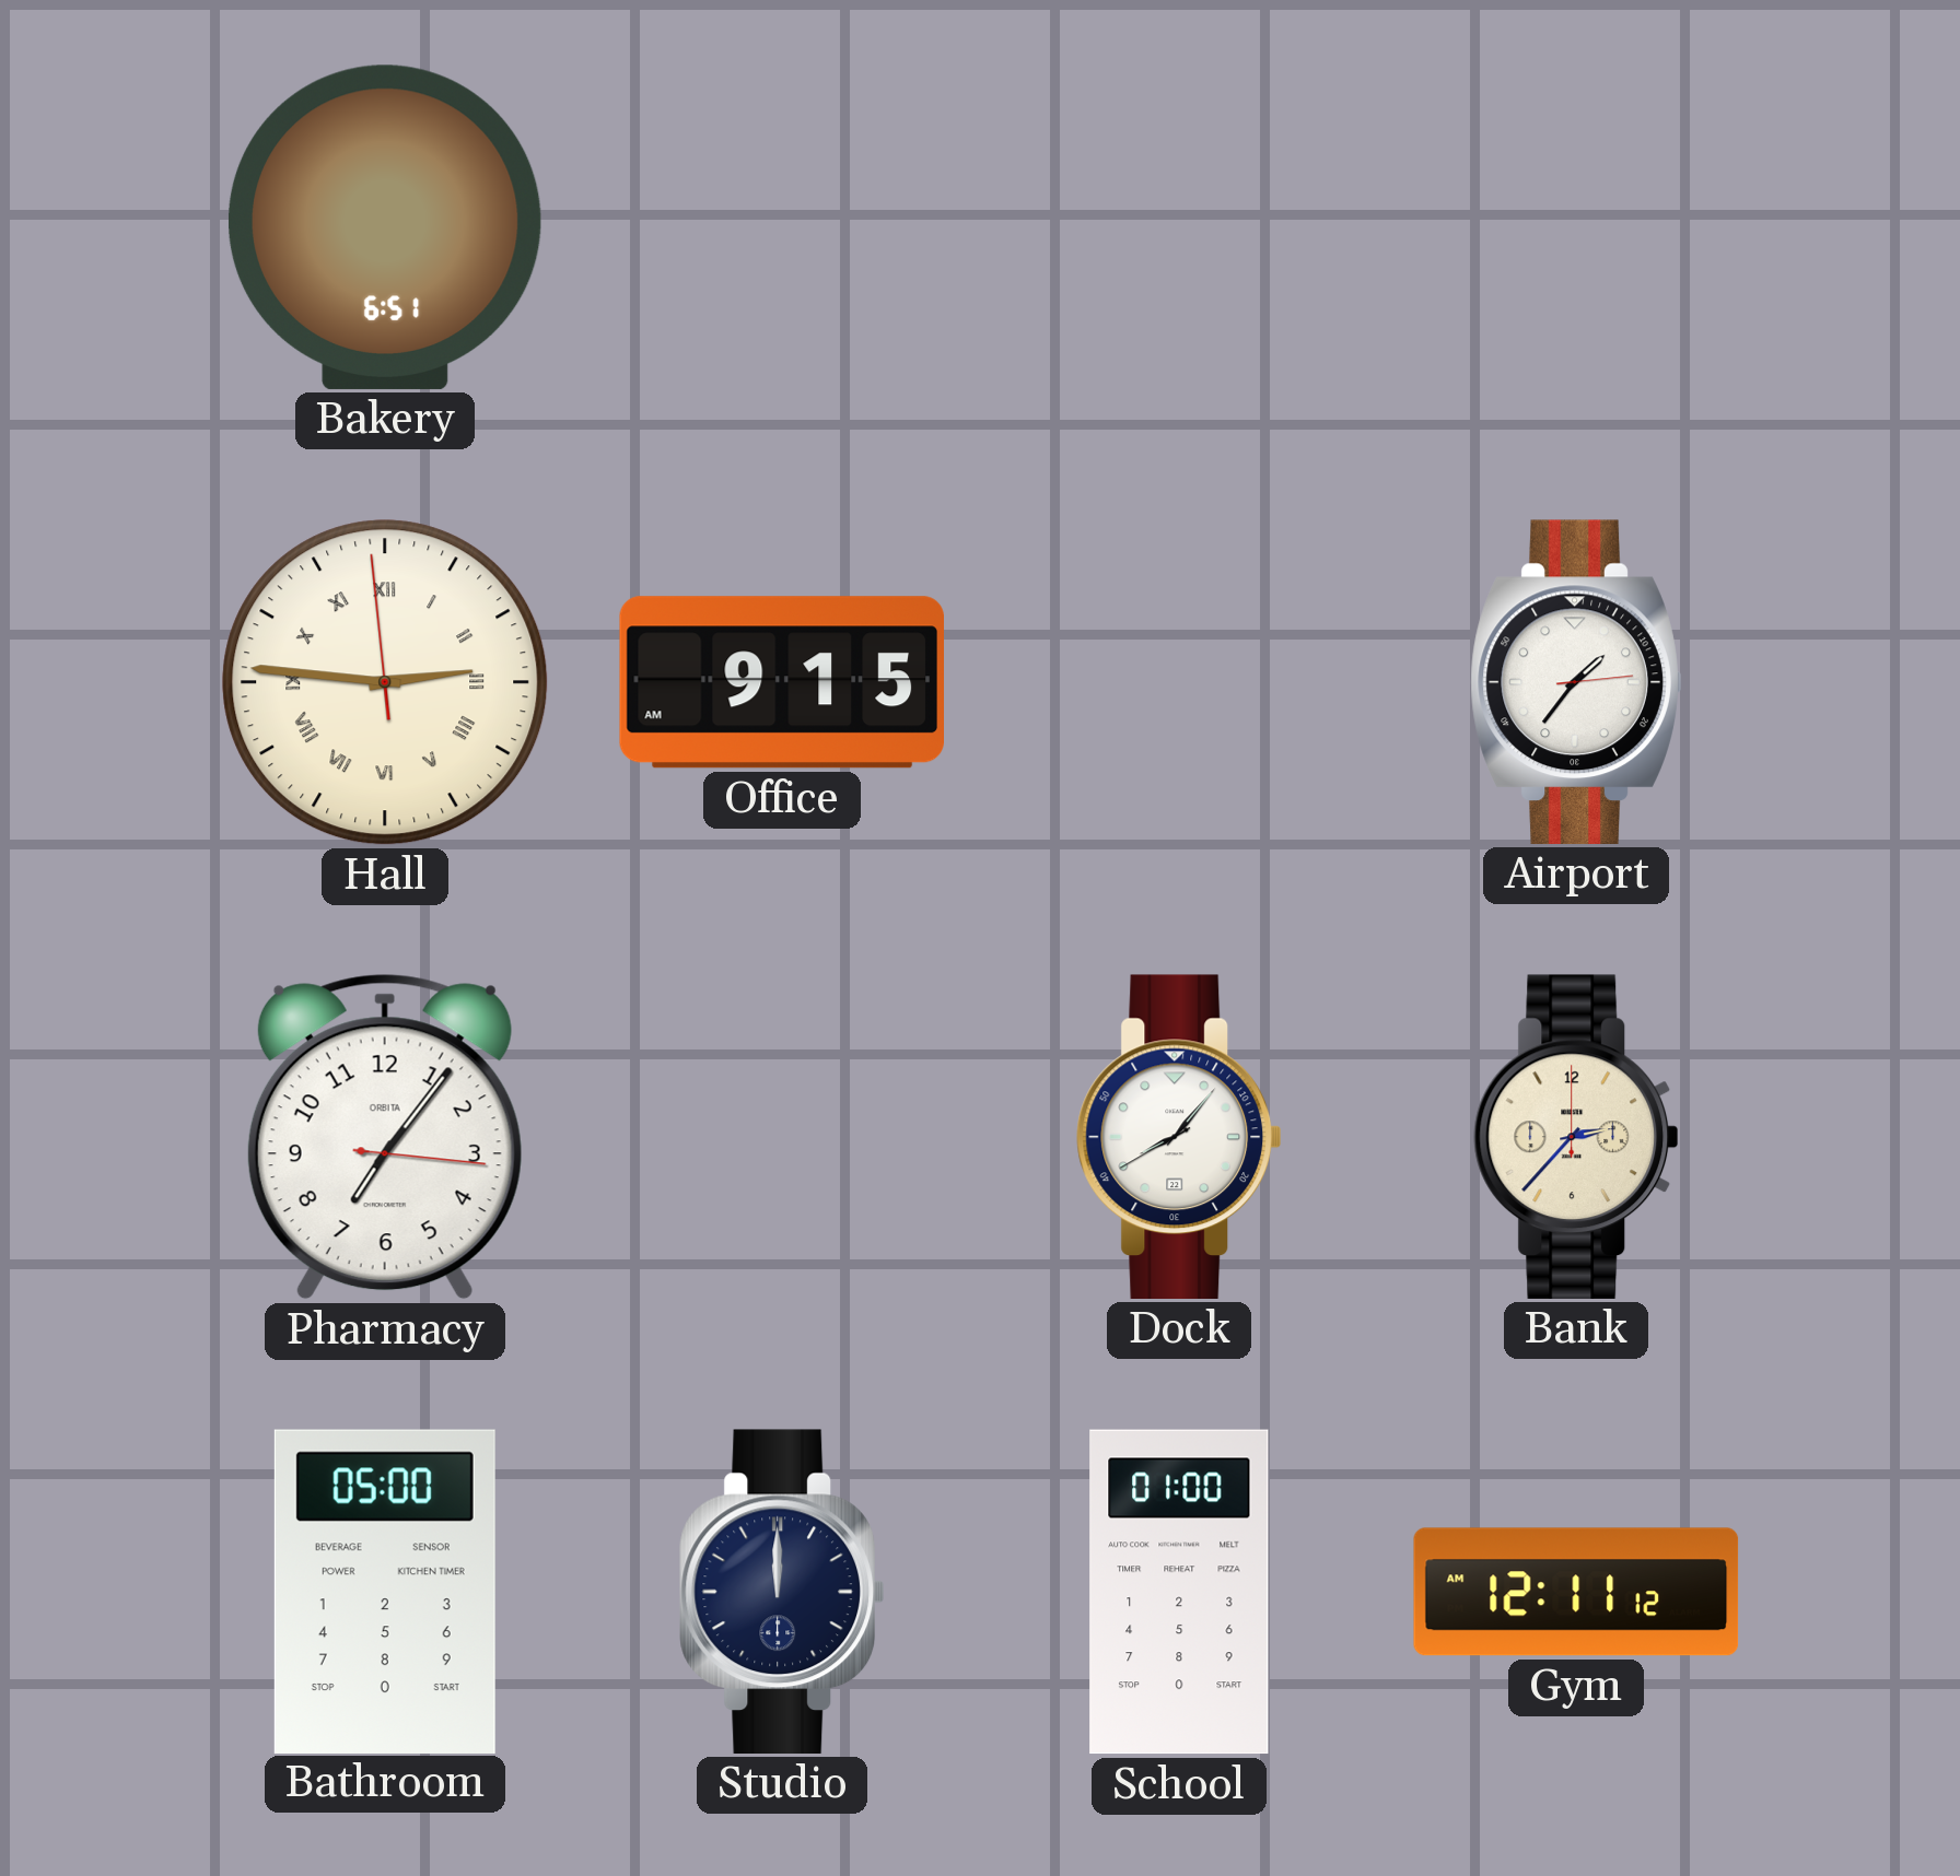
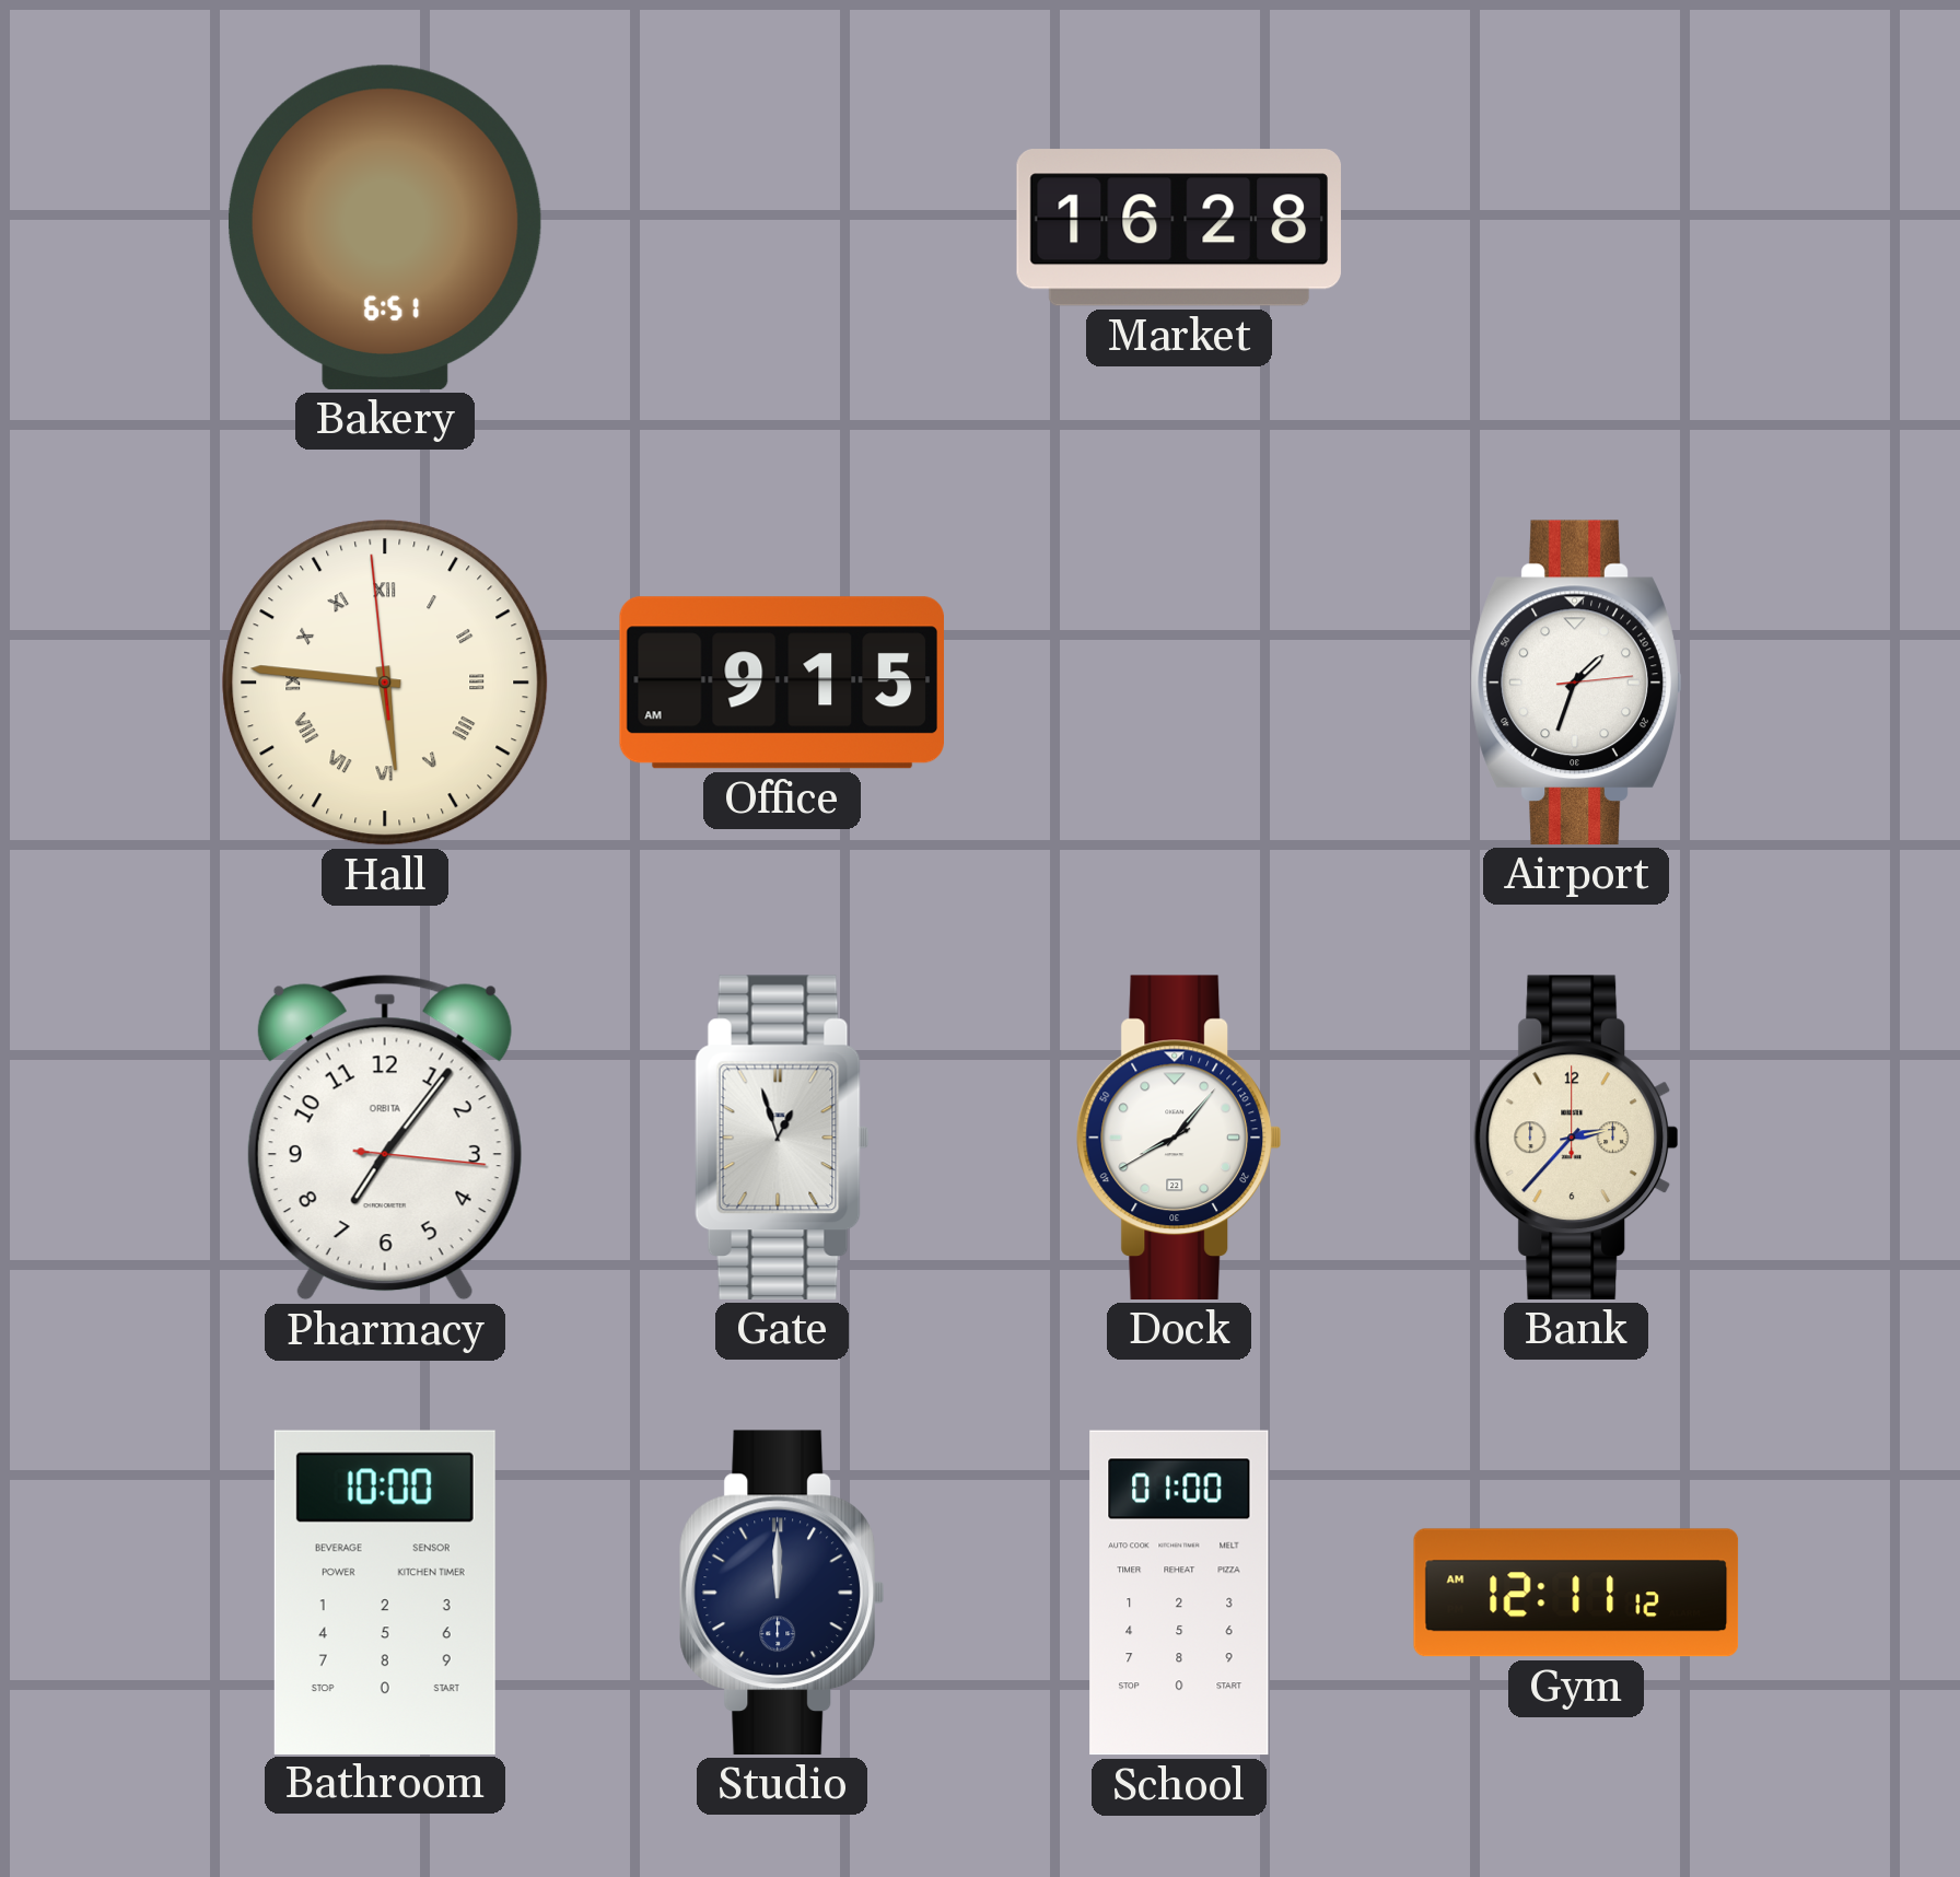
Market: none -> 16:28 (1179, 228)
Hall: 2:45 -> 5:45 (385, 683)
Airport: 1:36 -> 1:33 (1576, 683)
Gate: none -> 12:57 (782, 1138)
Bathroom: 05:00 -> 10:00 (385, 1592)
